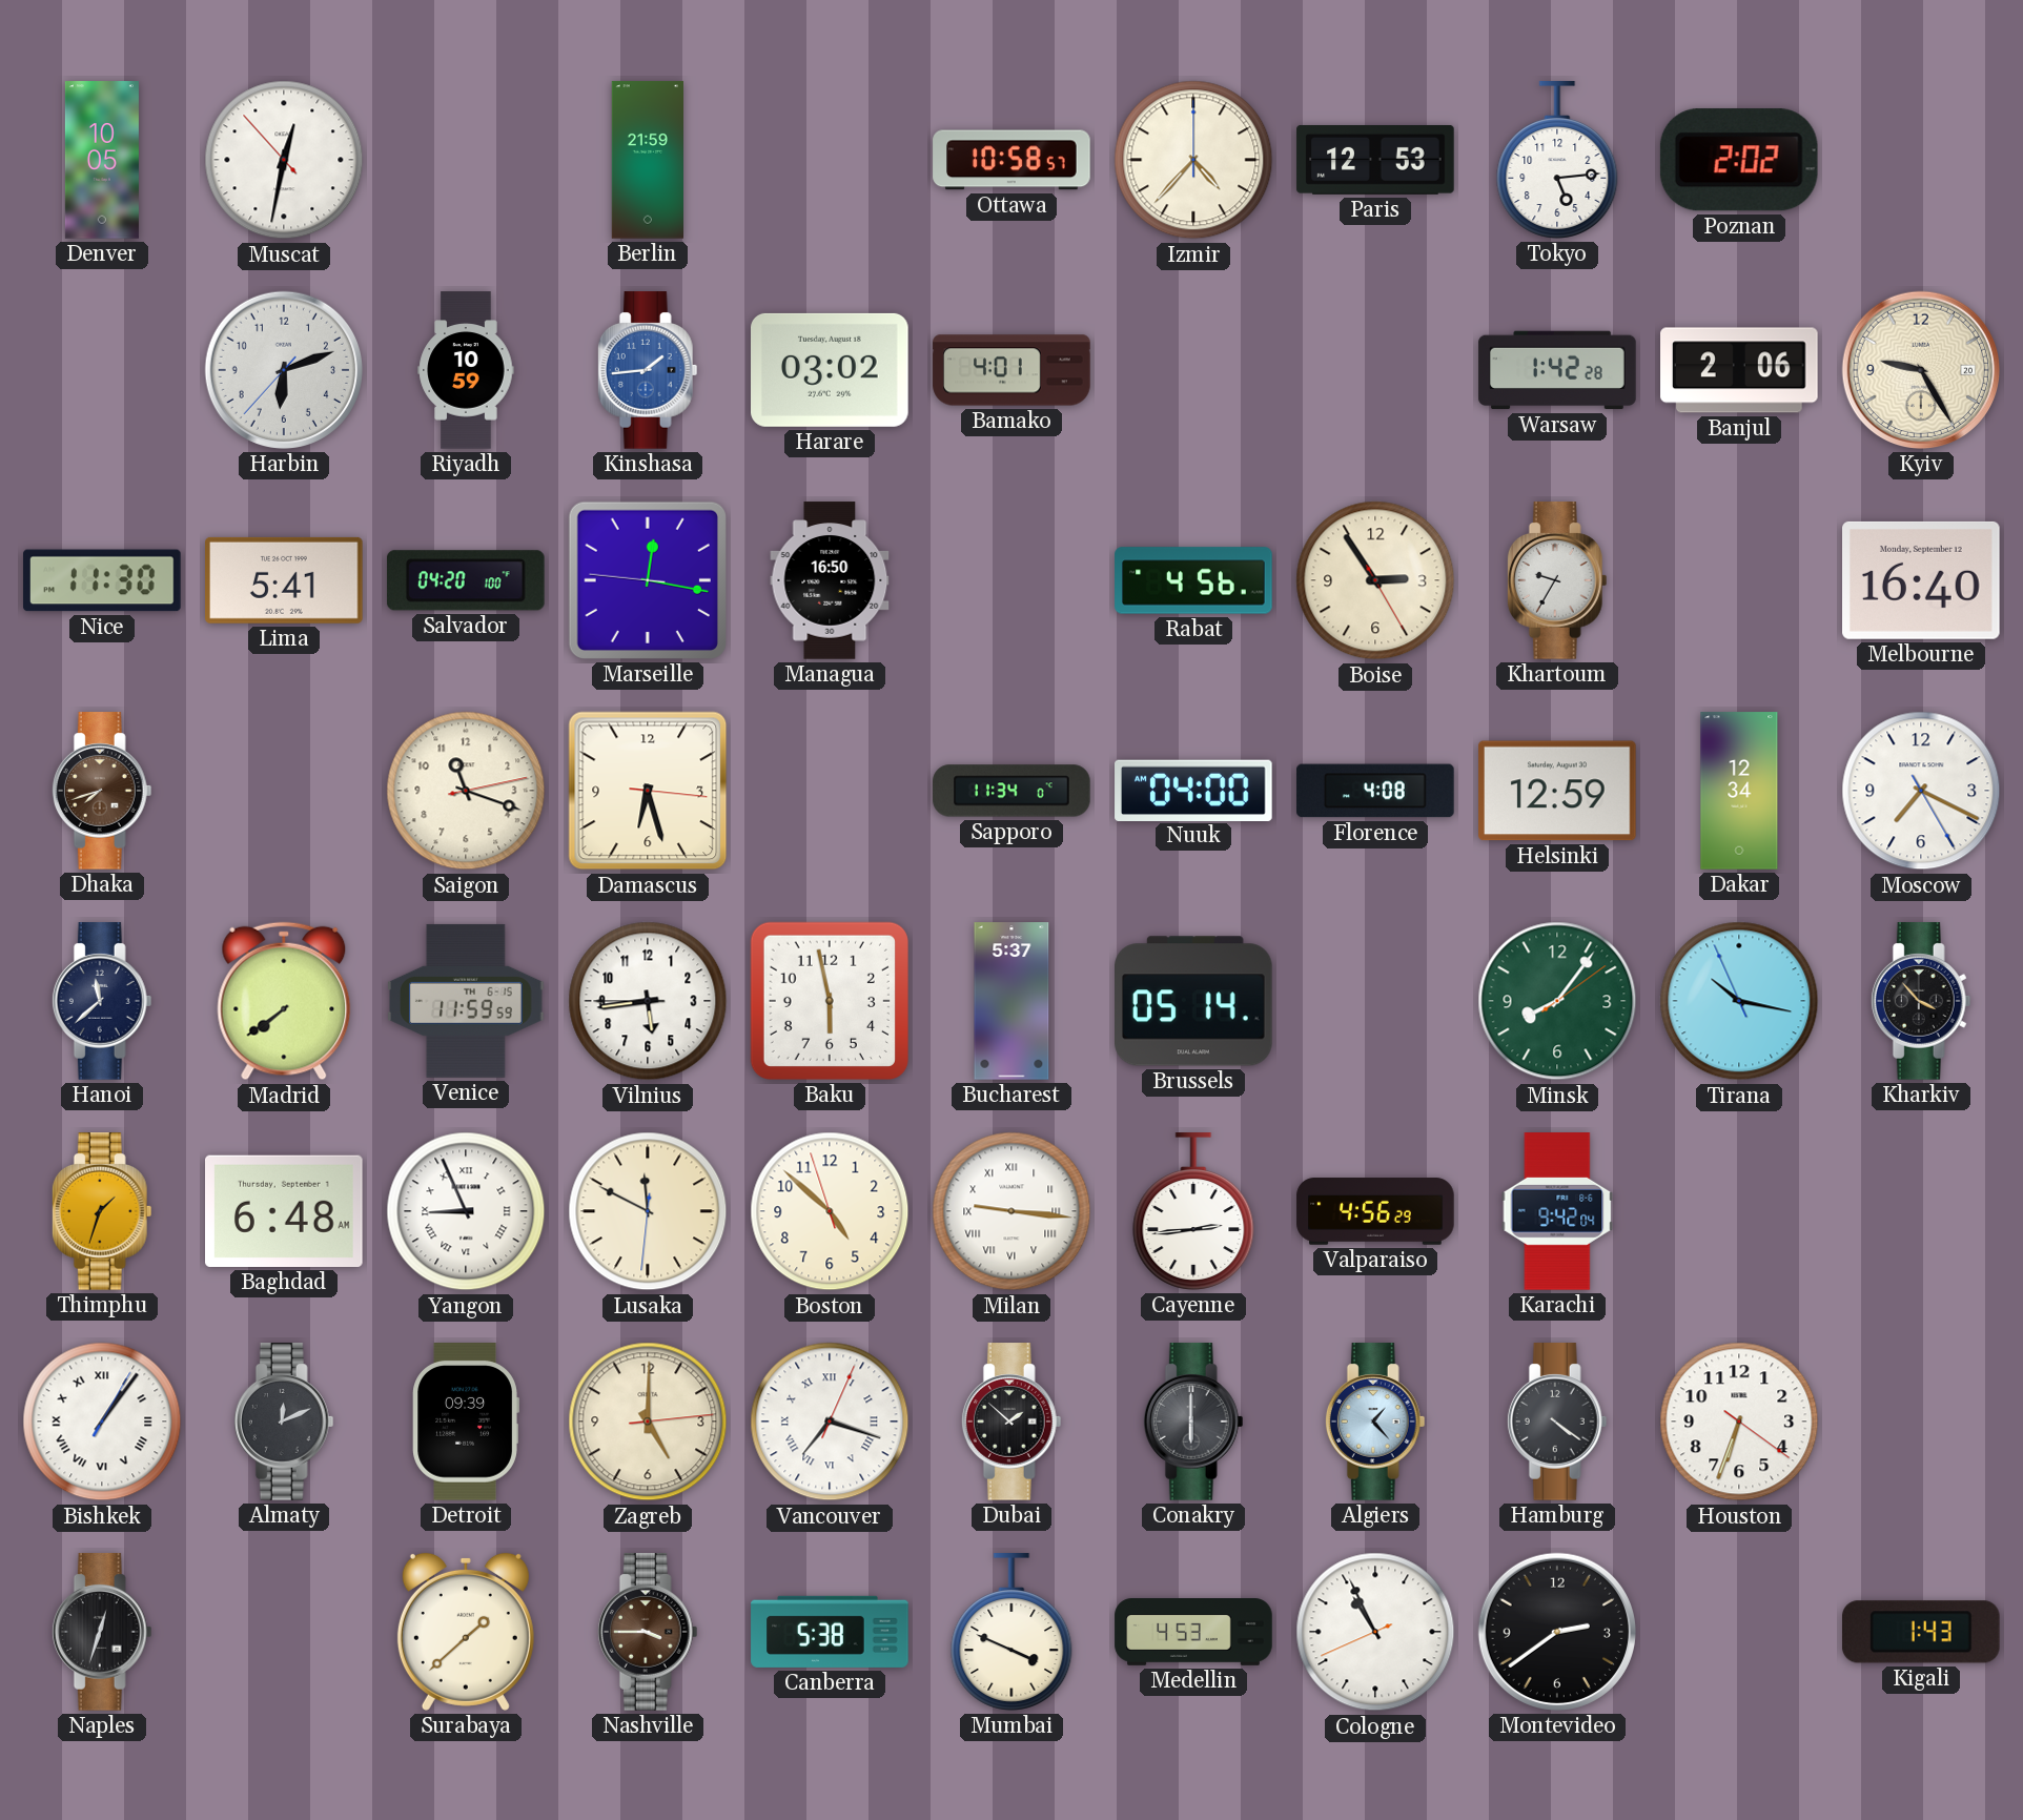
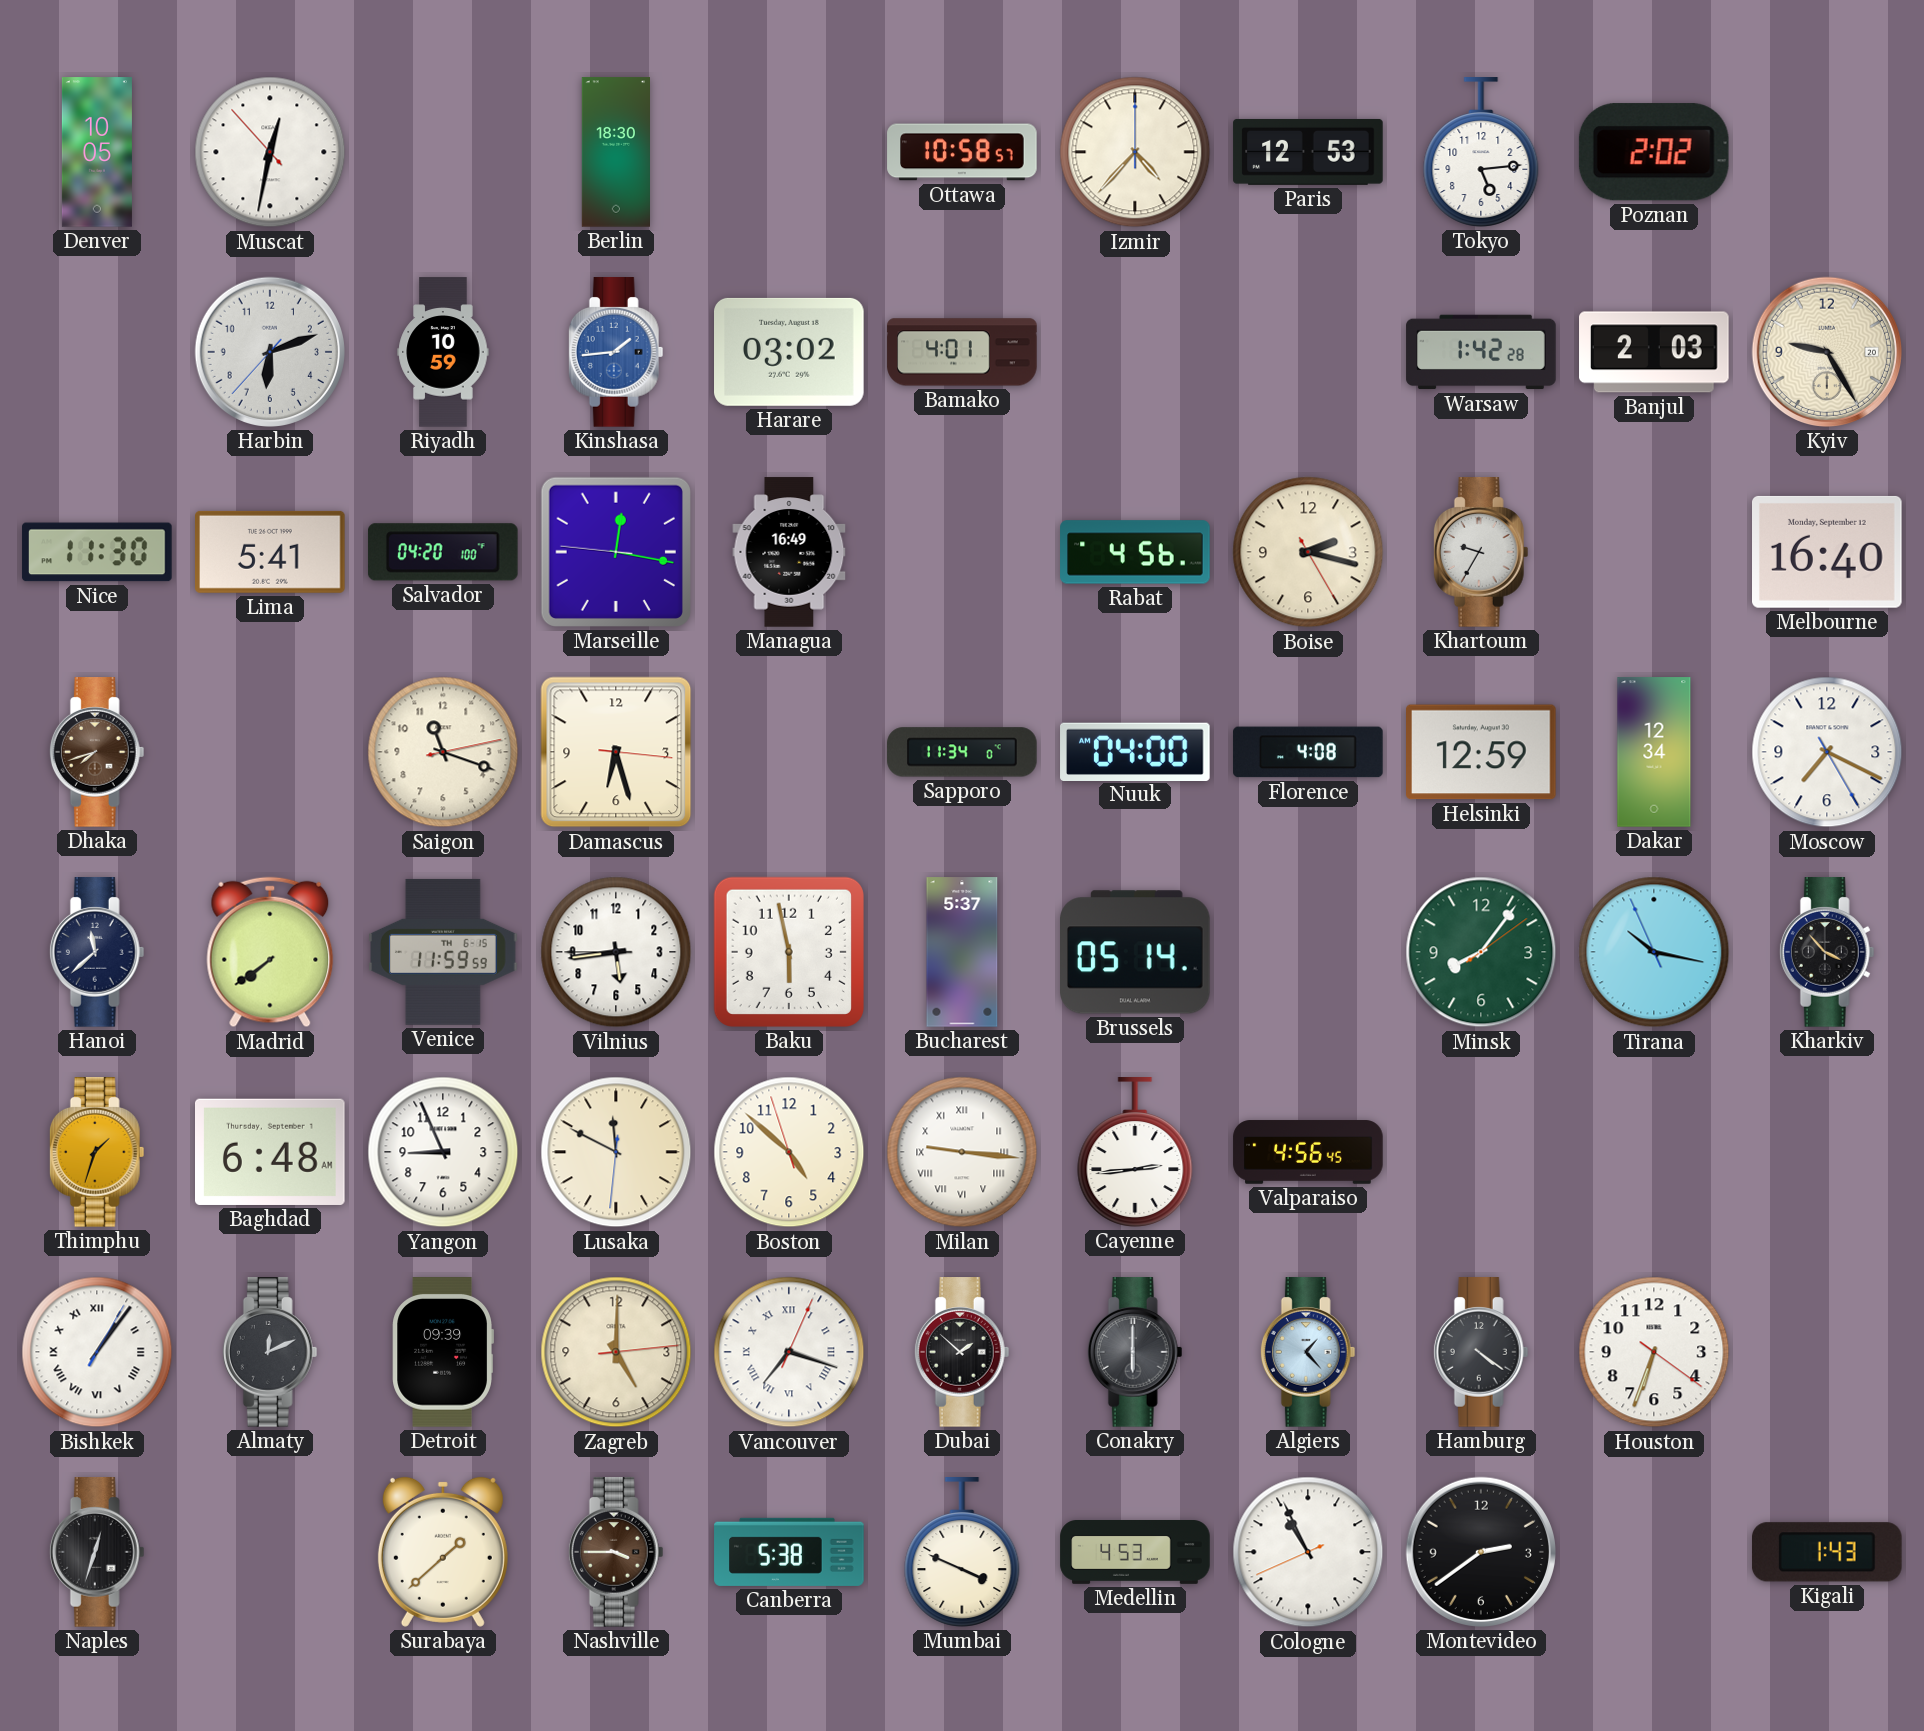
Berlin: 21:59 -> 18:30 (615, 152)
Banjul: 2:06 -> 2:03 (1654, 352)
Managua: 16:50 -> 16:49 (789, 552)
Boise: 2:54 -> 2:17 (1308, 552)
Yangon numerals: Roman -> Arabic (443, 1152)
Valparaiso: 4:56:29 -> 4:56:45 (1308, 1152)
Karachi: 9:42 -> none (1557, 1211)
